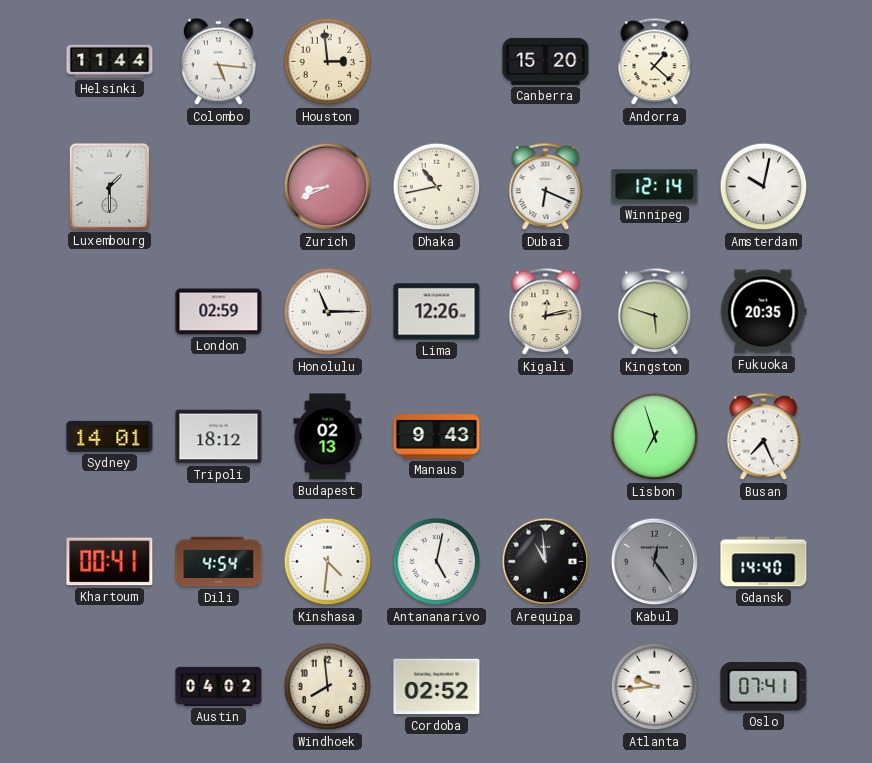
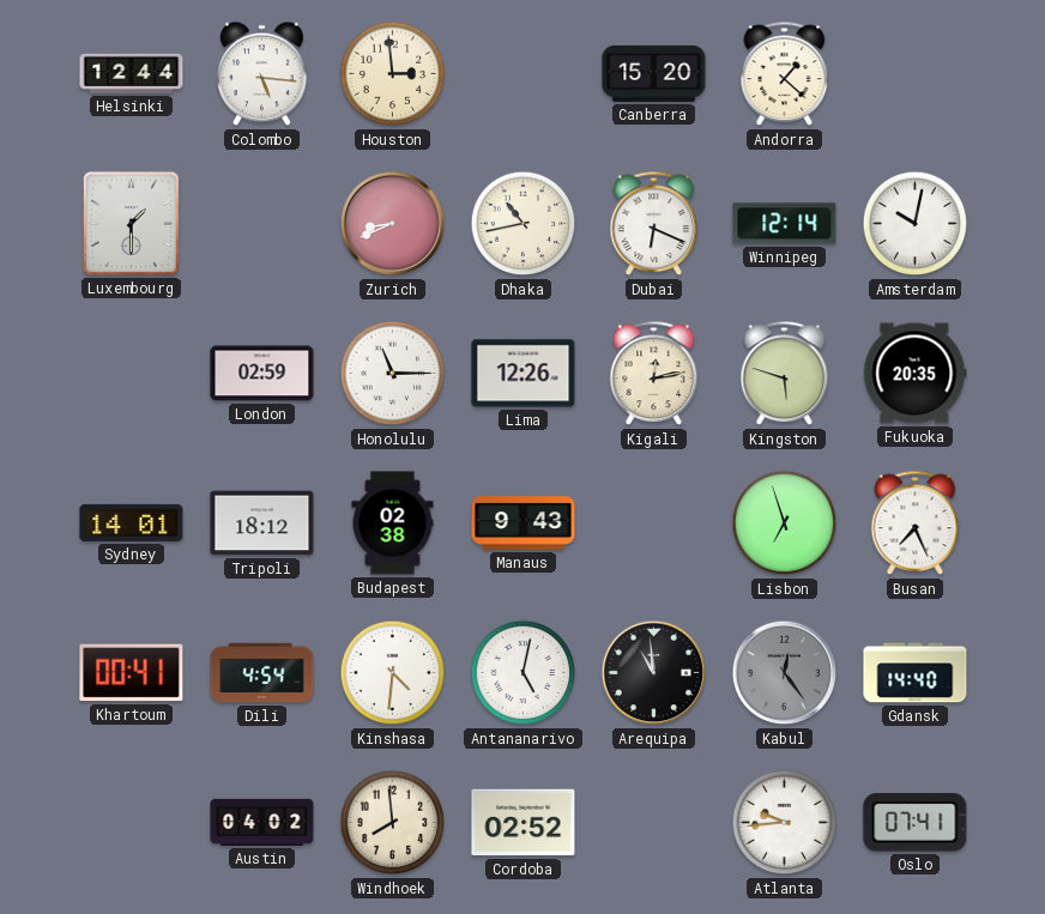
Helsinki: 11:44 -> 12:44 (132, 73)
Budapest: 02:13 -> 02:38 (393, 523)
